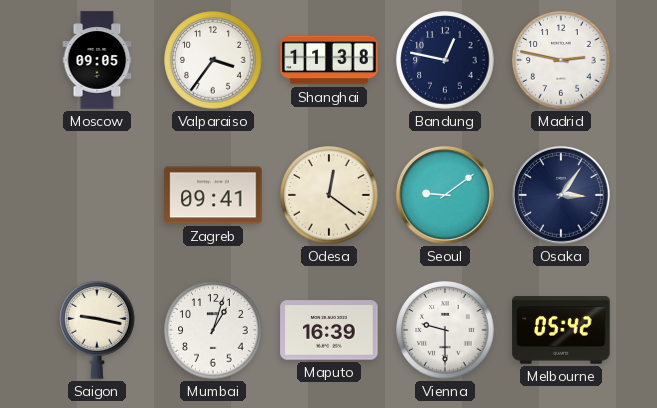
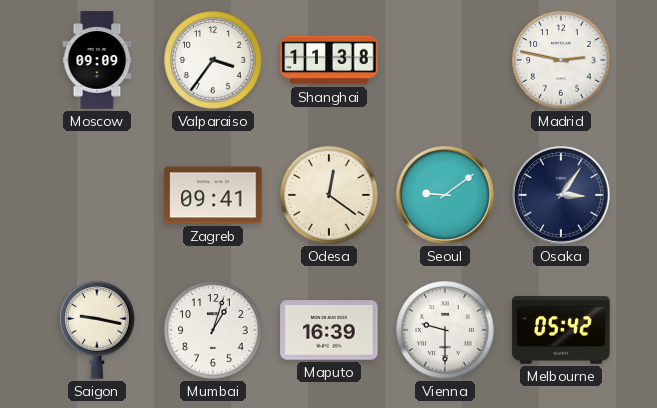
Moscow: 09:05 -> 09:09 (97, 60)
Bandung: 12:47 -> none (445, 60)
